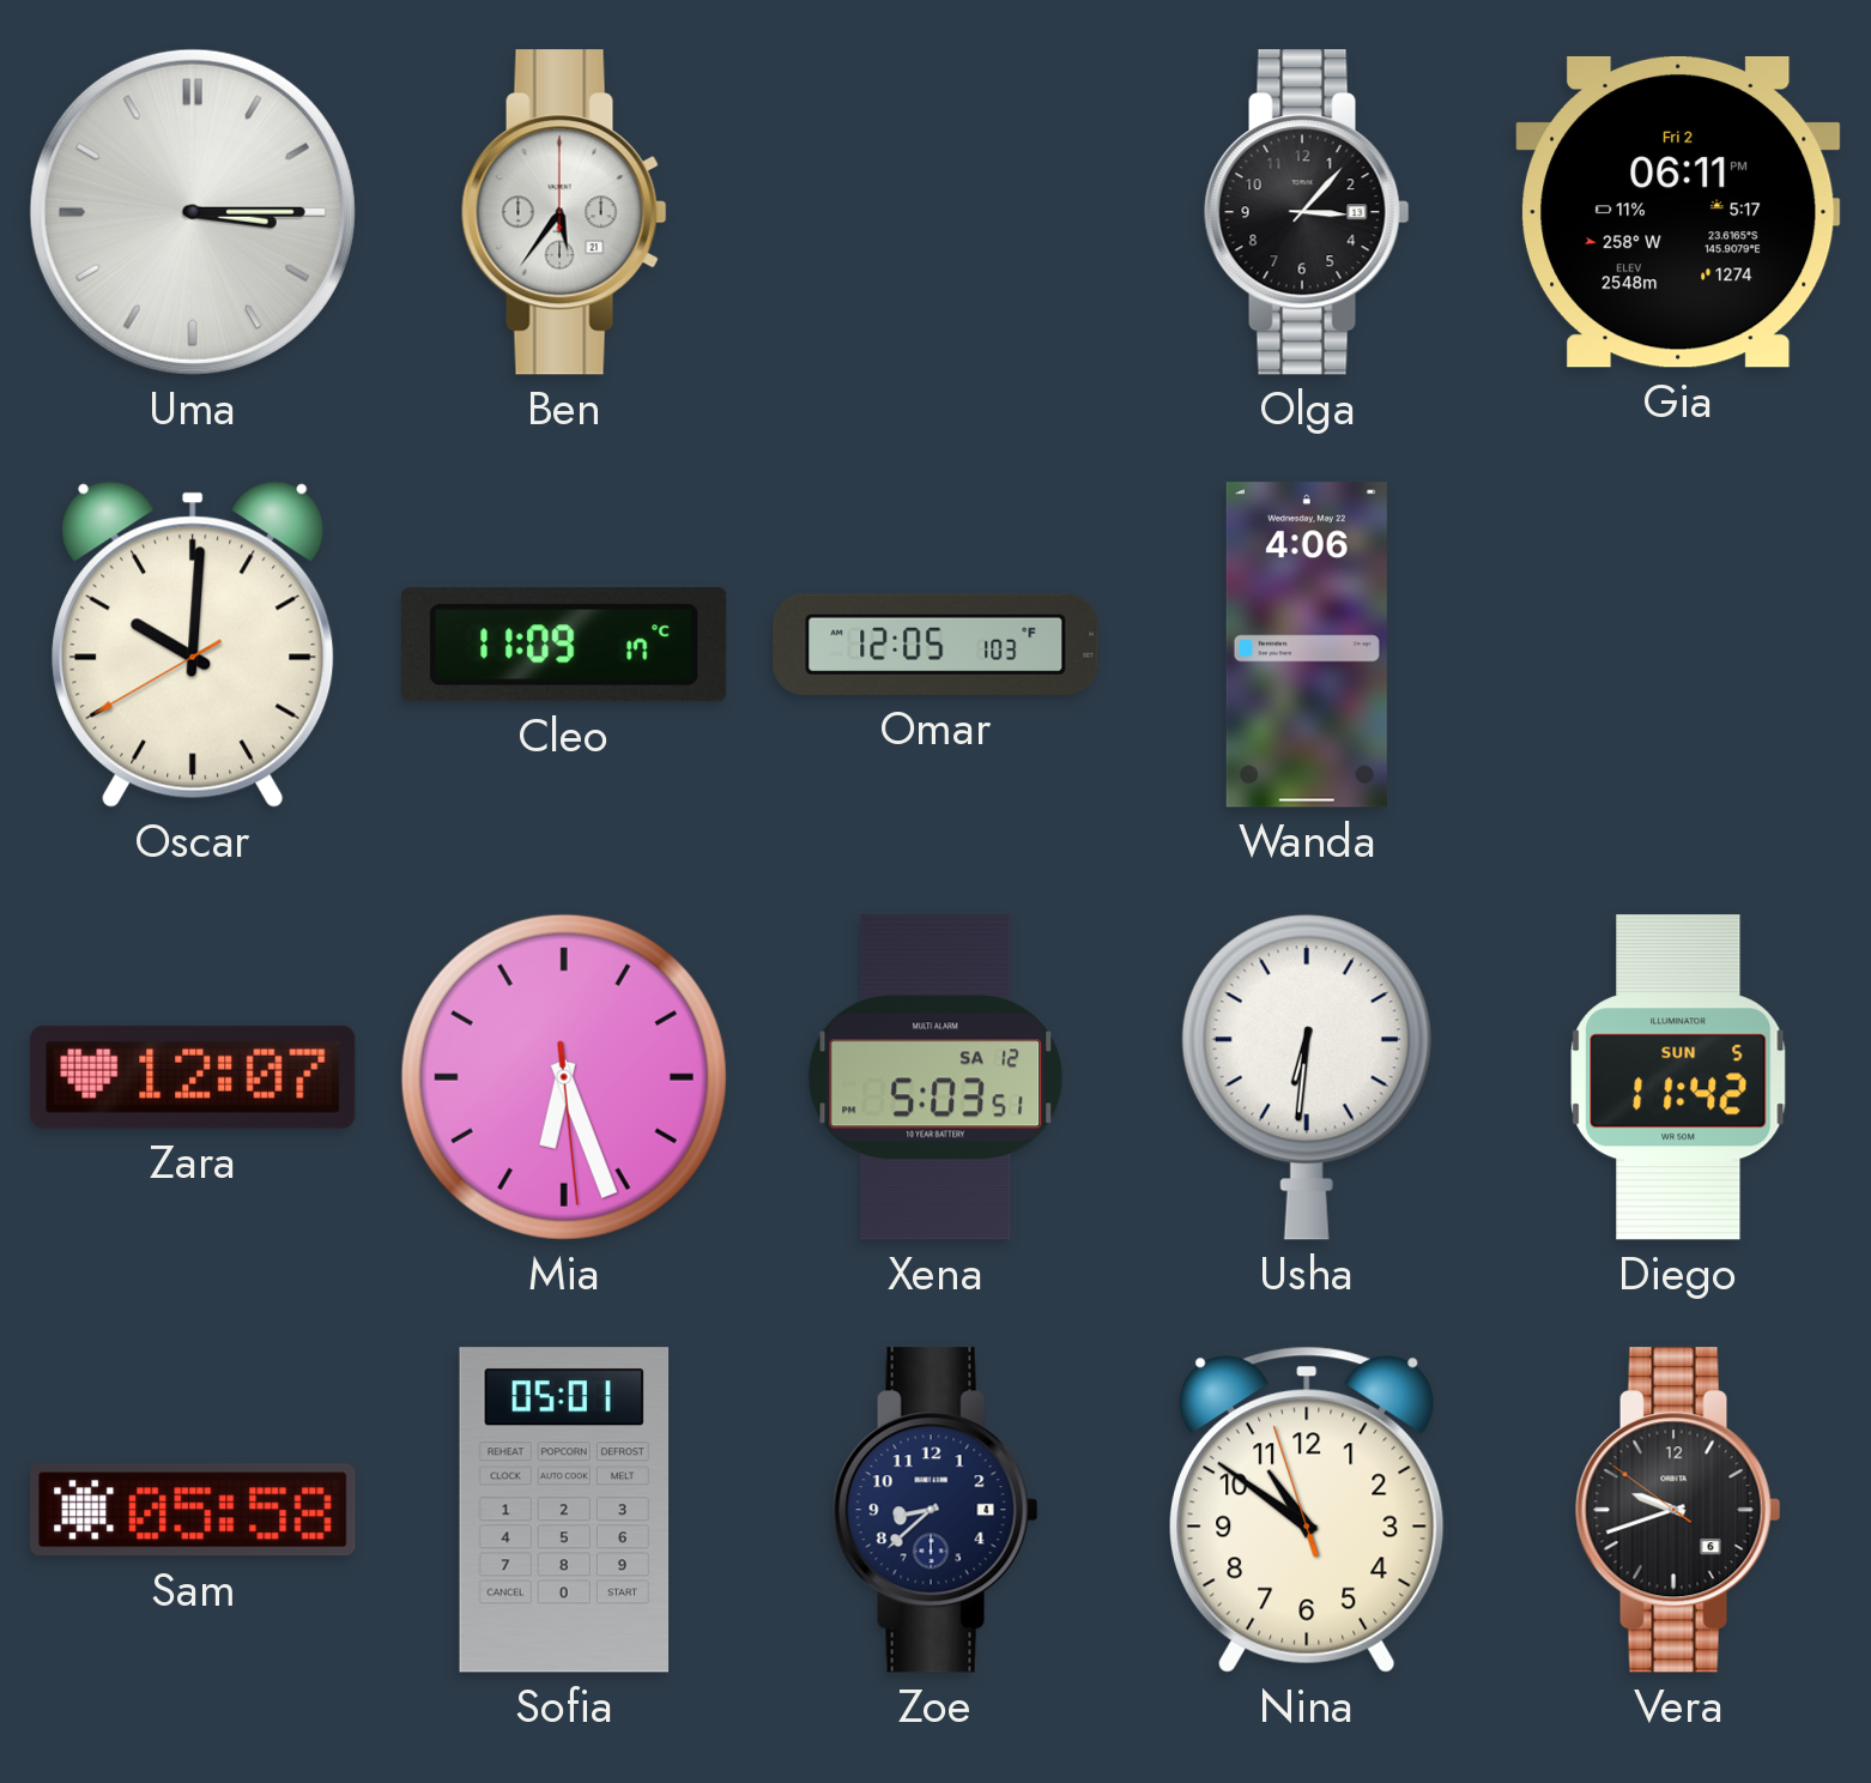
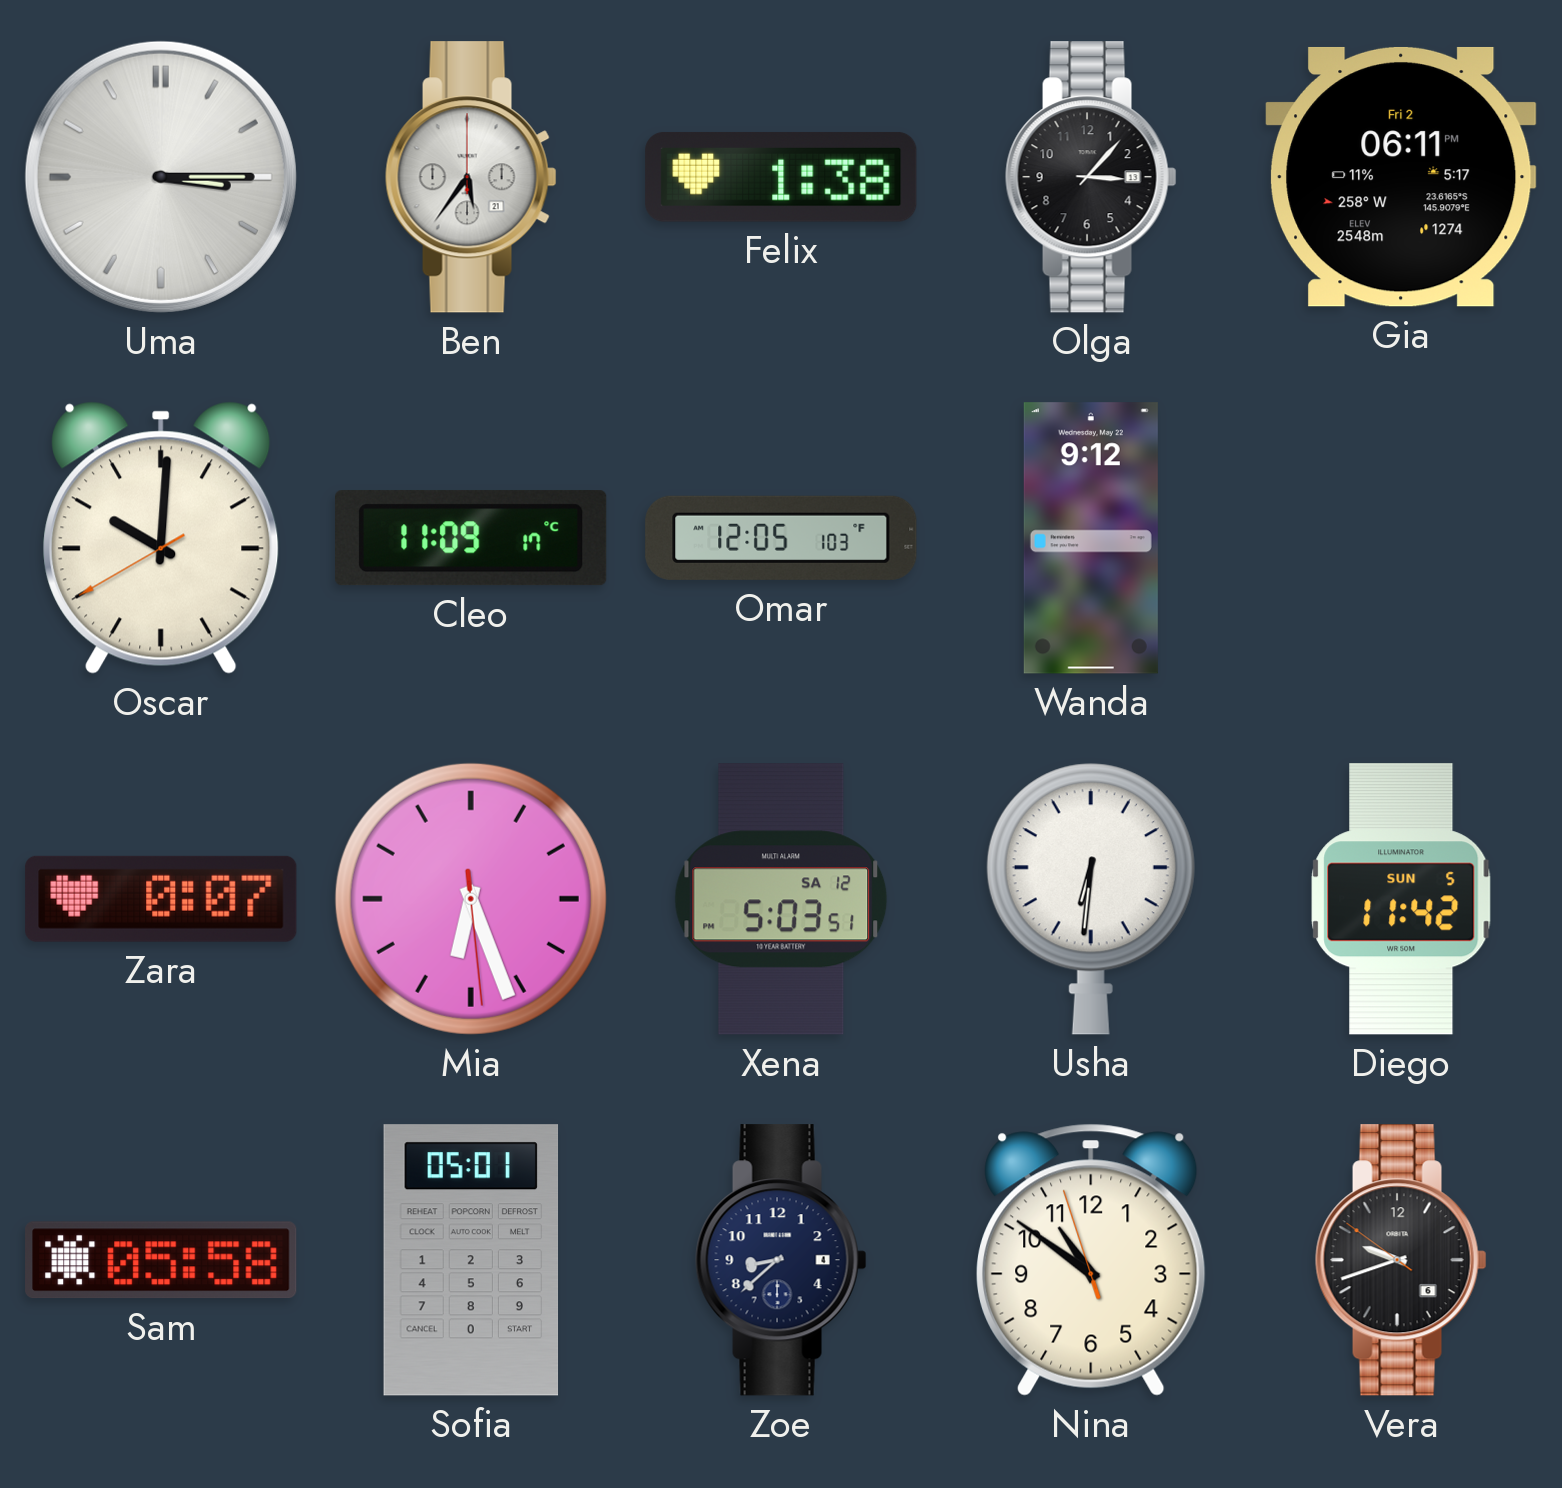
Felix: none -> 1:38 (781, 177)
Wanda: 4:06 -> 9:12 (1091, 538)
Zara: 12:07 -> 0:07 (161, 899)
